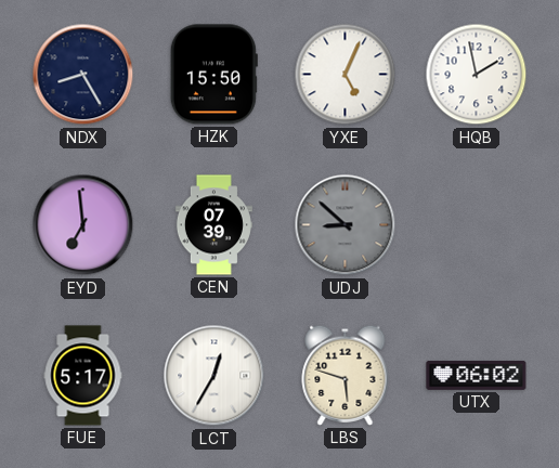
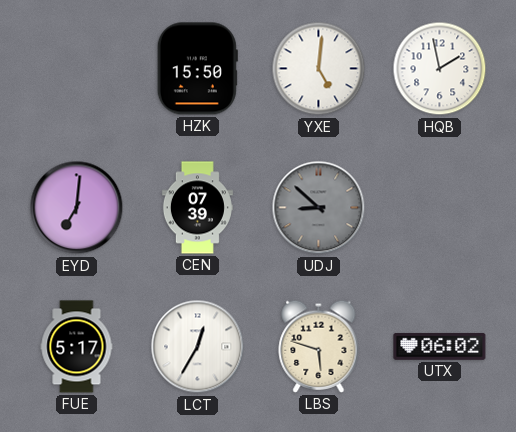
NDX: 8:25 -> none (83, 75)
YXE: 5:04 -> 5:01 (319, 69)
EYD: 6:59 -> 7:01 (77, 208)
